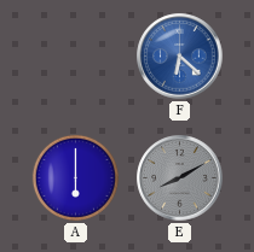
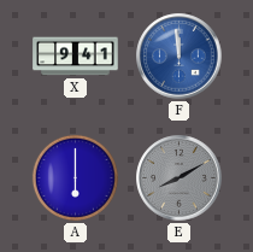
X: none -> 9:41 (76, 57)
F: 6:22 -> 11:59 (180, 57)
